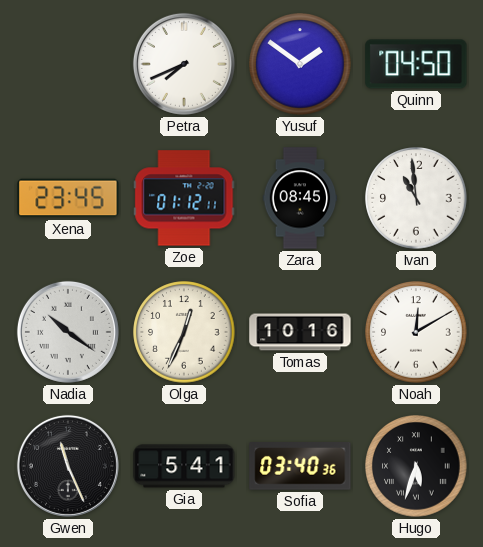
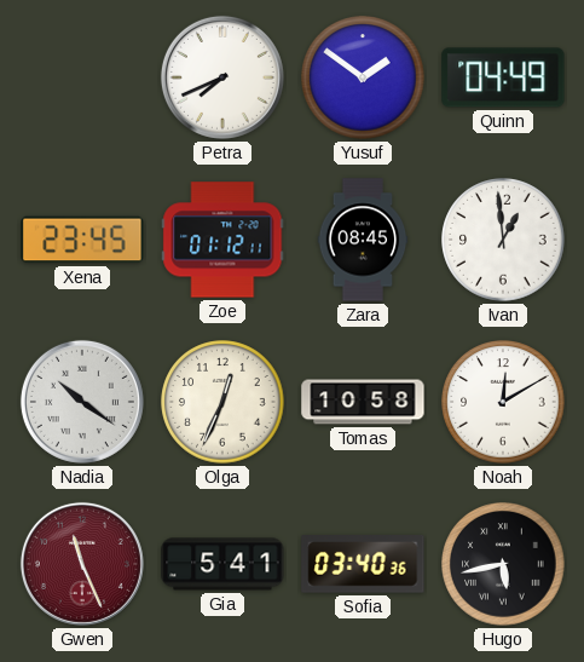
Quinn: 04:50 -> 04:49 (503, 77)
Ivan: 10:59 -> 12:59 (503, 240)
Tomas: 10:16 -> 10:58 (363, 402)
Gwen dial: black -> burgundy (82, 564)
Hugo: 5:33 -> 5:43 (503, 564)
